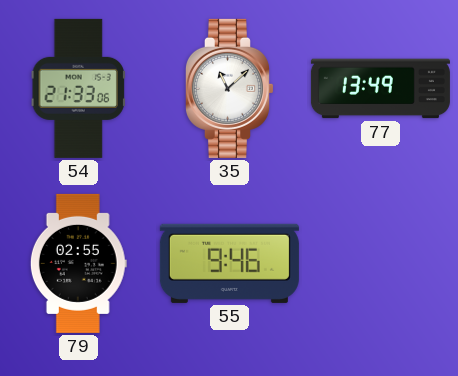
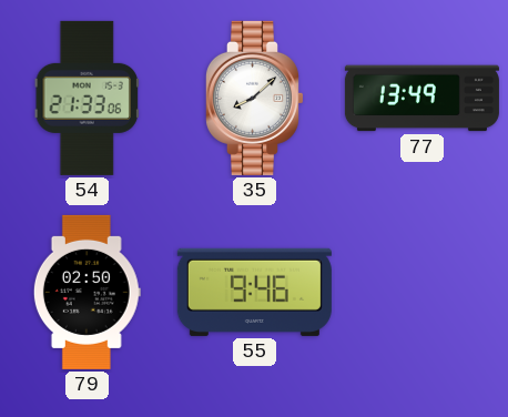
35: 11:08 -> 8:08 (254, 98)
79: 02:55 -> 02:50 (87, 292)
